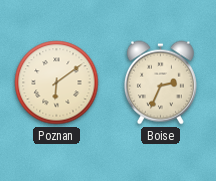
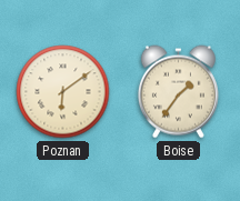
Boise: 2:34 -> 1:36 (178, 92)
